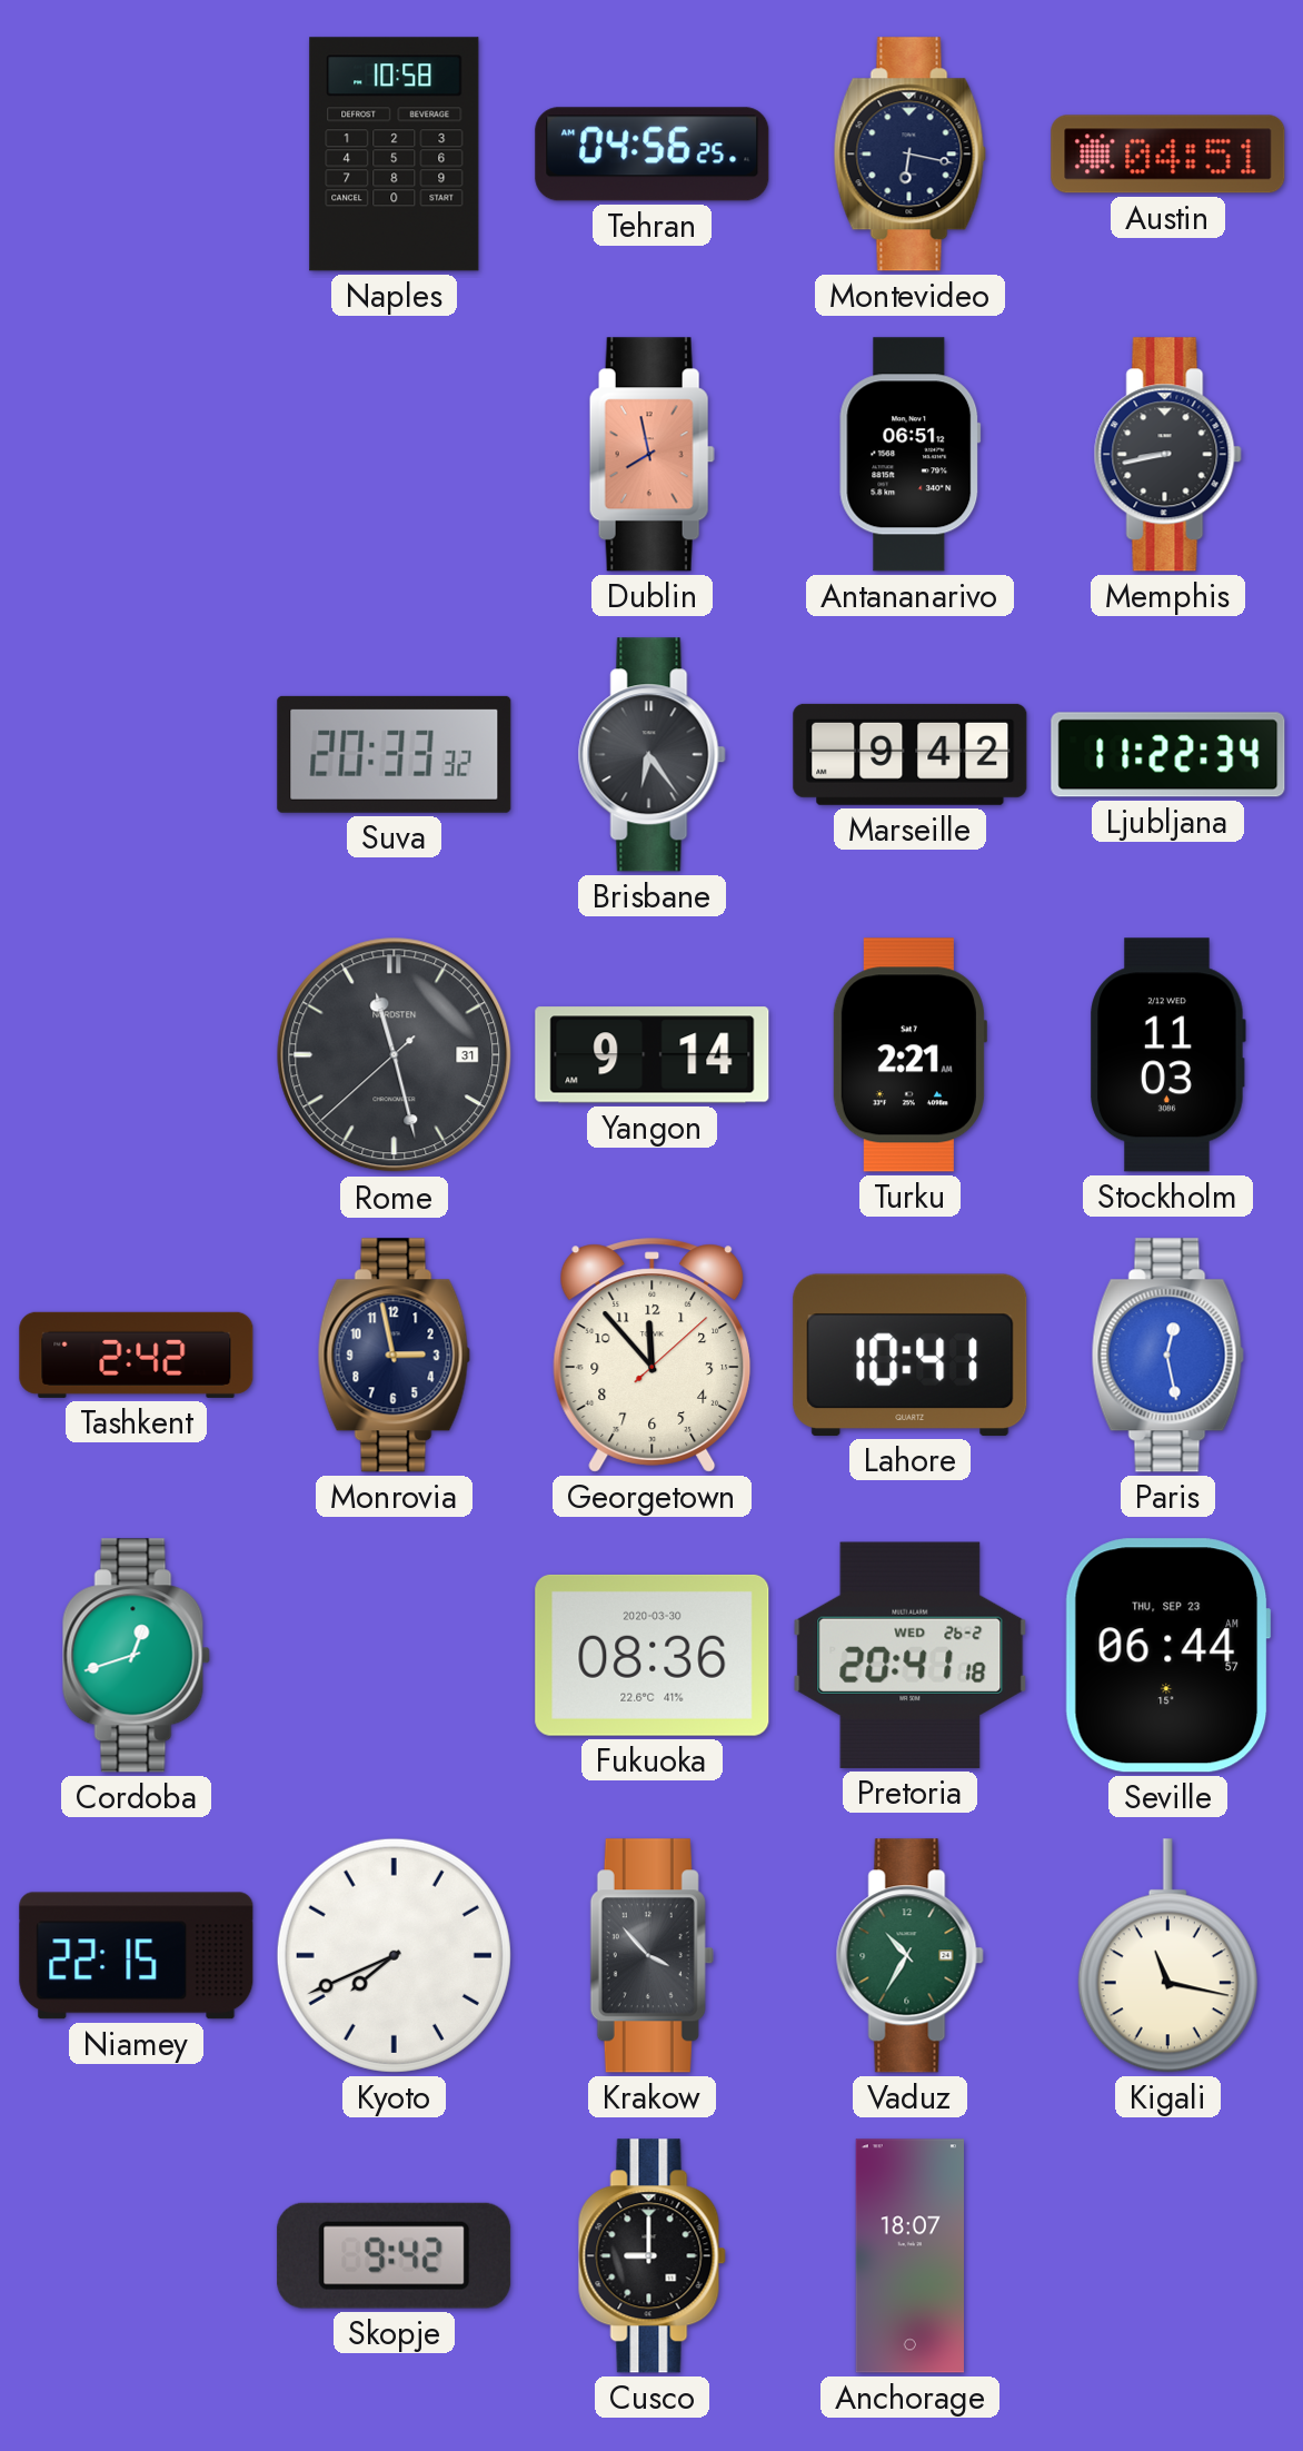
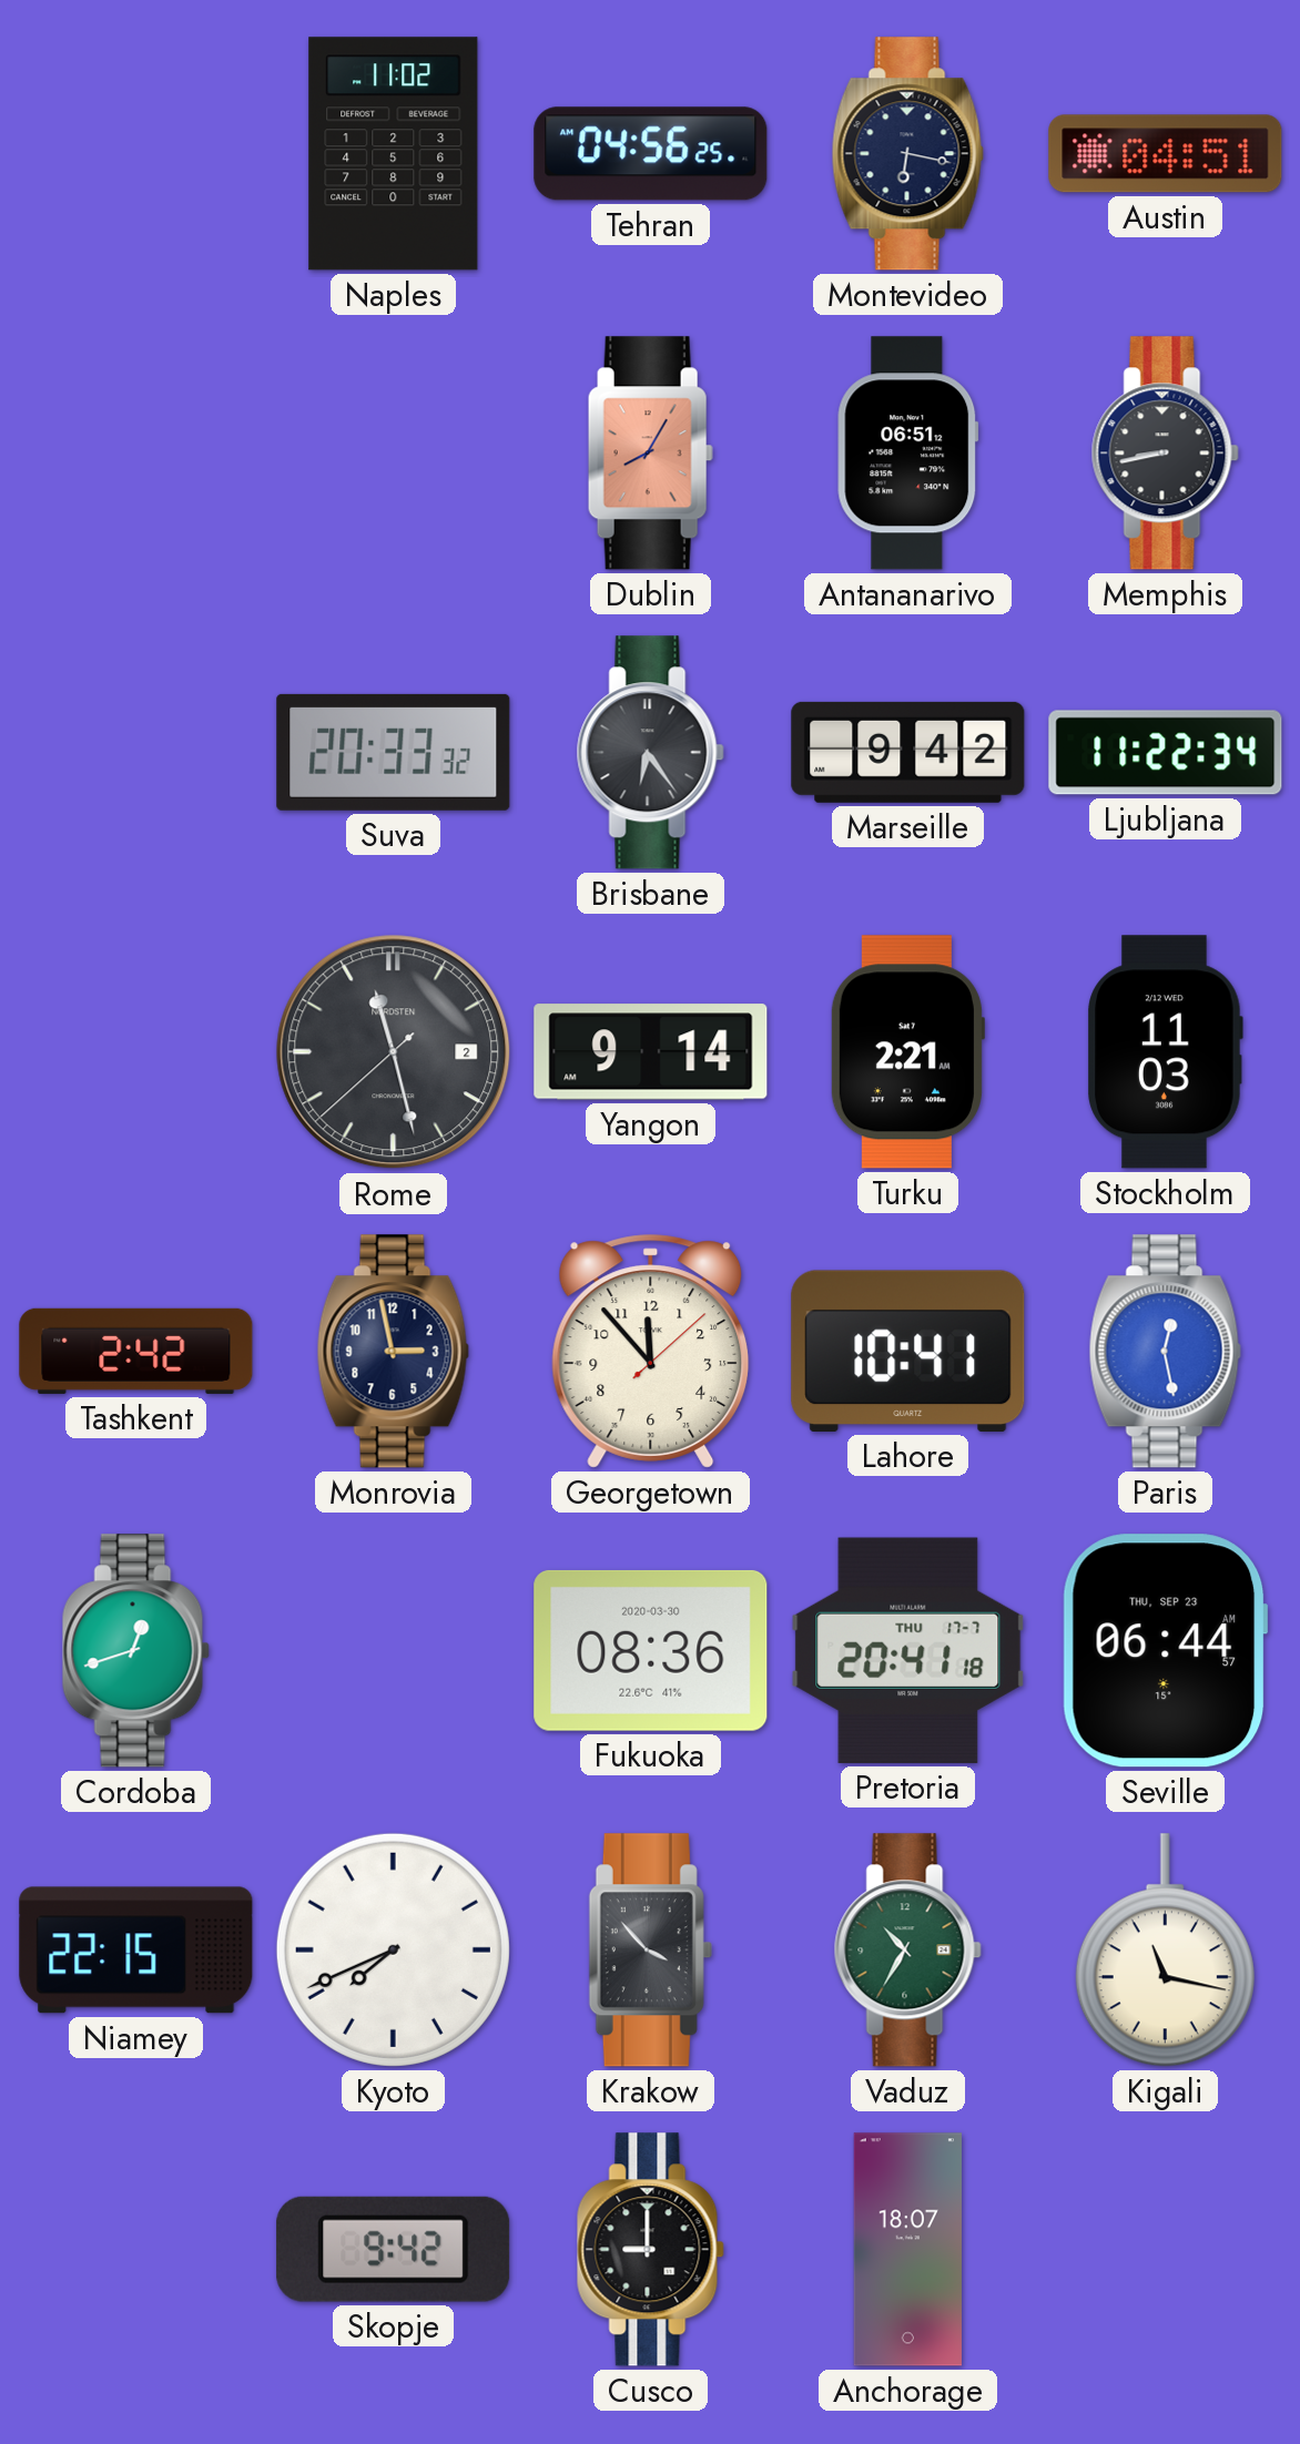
Naples: 10:58 -> 11:02 (394, 154)
Dublin: 7:58 -> 8:05 (650, 454)
Rome date: 31 -> 2 (394, 1052)
Pretoria date: WED 26-2 -> THU 17-7 (908, 1650)
